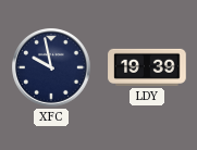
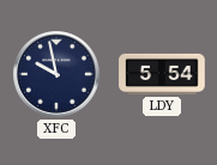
LDY: 19:39 -> 5:54 (162, 74)
